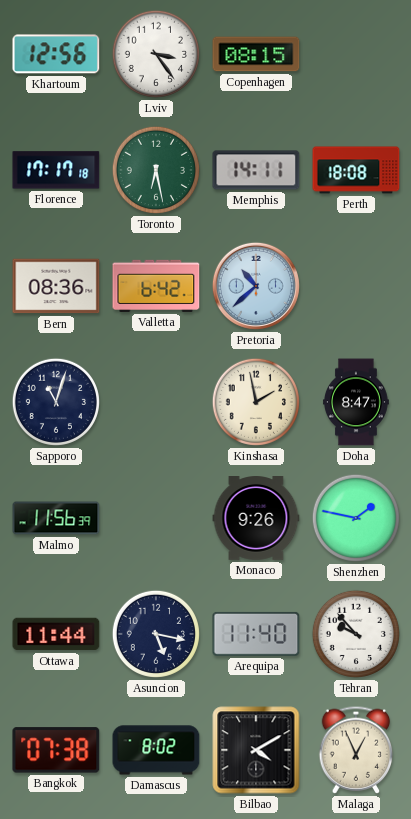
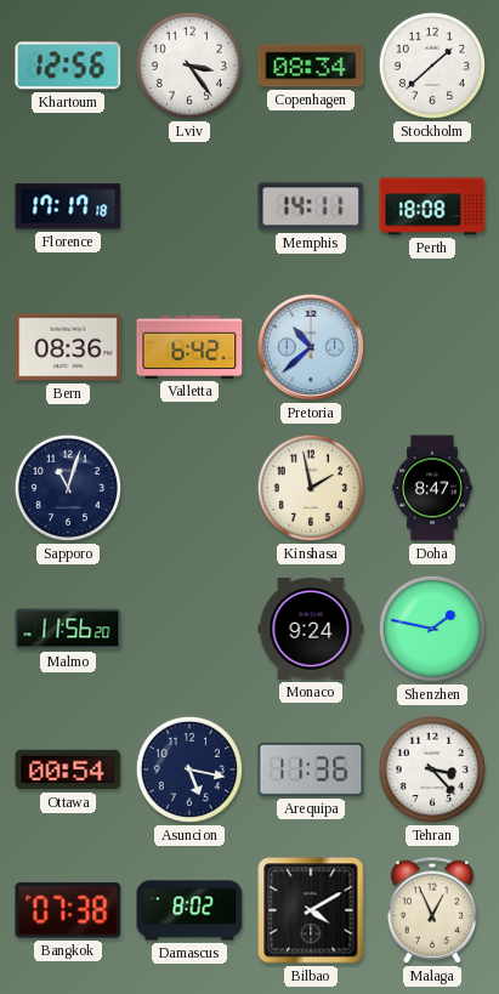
Copenhagen: 08:15 -> 08:34 (311, 66)
Stockholm: none -> 1:38 (432, 66)
Toronto: 6:28 -> none (156, 170)
Malmo: 11:56:39 -> 11:56:20 (68, 629)
Monaco: 9:26 -> 9:24 (311, 630)
Ottawa: 11:44 -> 00:54 (68, 769)
Arequipa: 11:40 -> 11:36 (311, 769)
Tehran: 9:53 -> 3:23 (432, 769)
